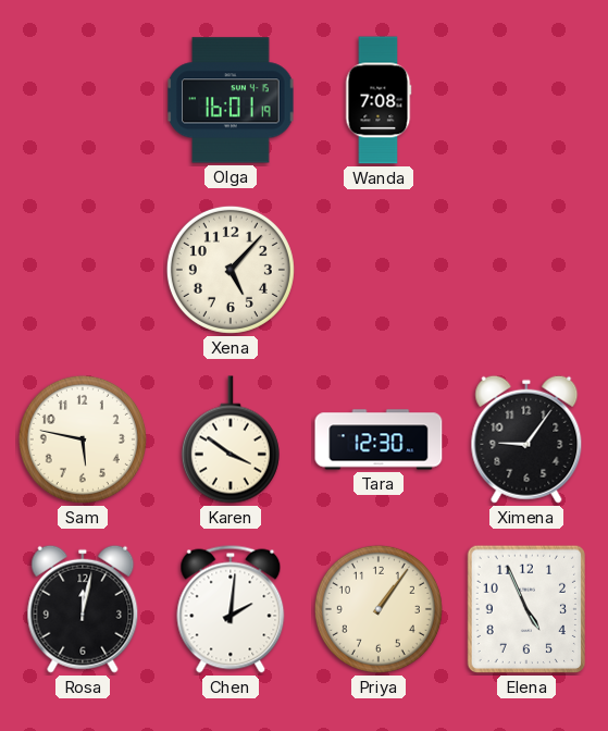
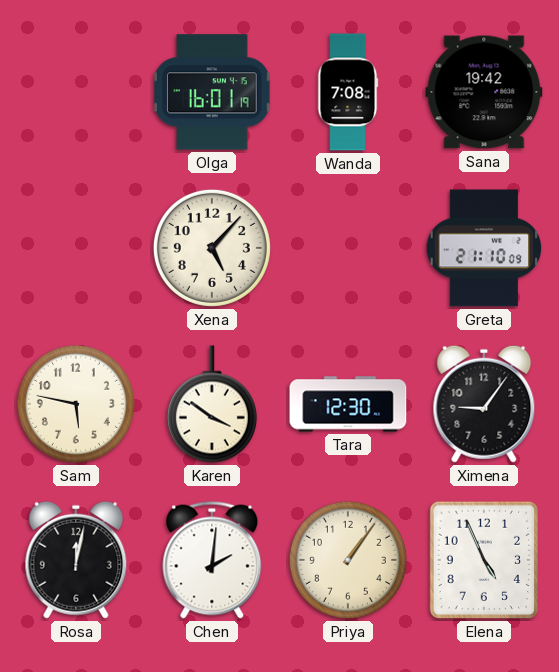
Sana: none -> 19:42 (484, 92)
Greta: none -> 21:10 (484, 248)
